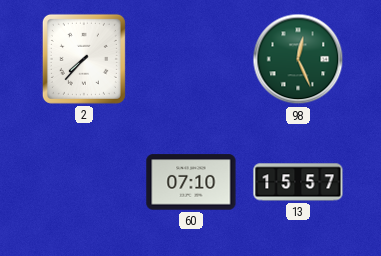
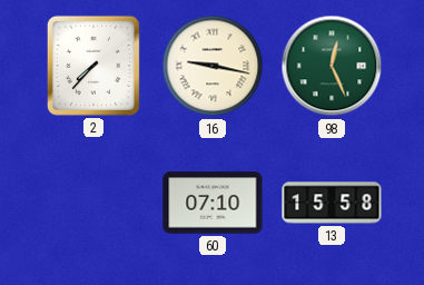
16: none -> 9:17 (213, 66)
13: 15:57 -> 15:58 (332, 203)
